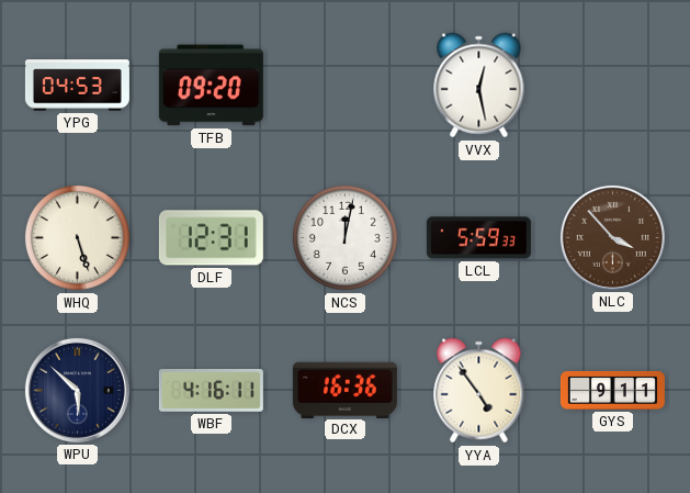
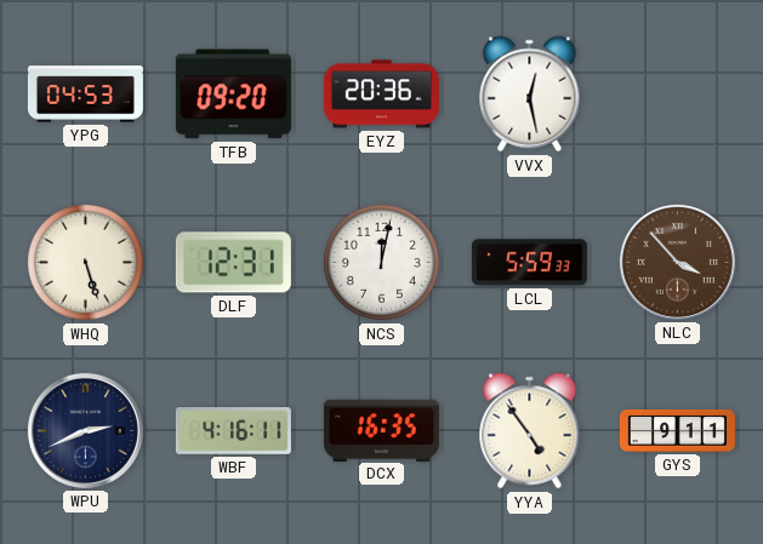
EYZ: none -> 20:36 (381, 95)
WPU: 5:52 -> 2:41 (85, 430)
DCX: 16:36 -> 16:35 (381, 430)
